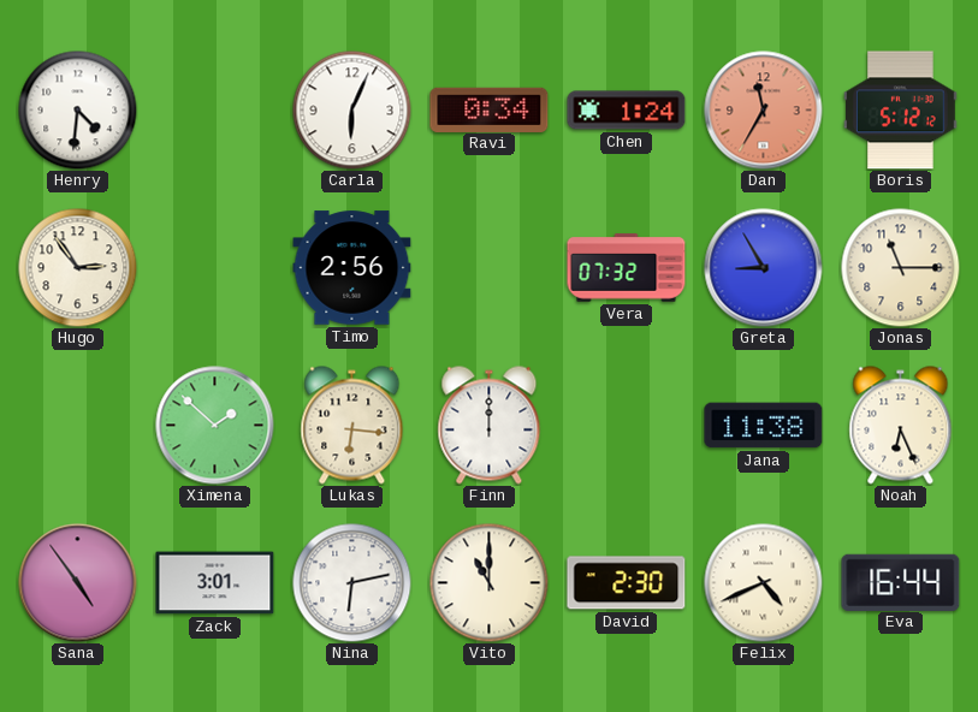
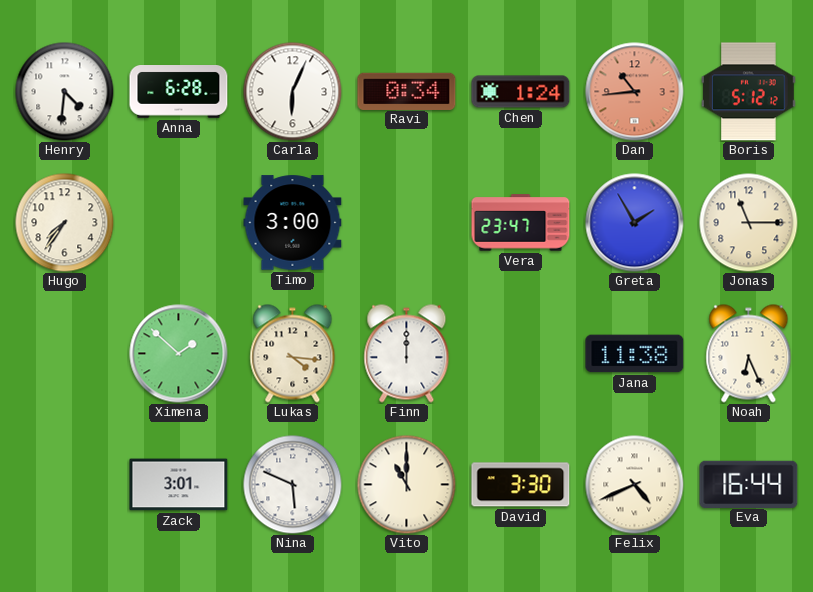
Anna: none -> 6:28 (179, 92)
Dan: 11:35 -> 10:44 (635, 92)
Hugo: 2:54 -> 7:36 (65, 223)
Timo: 2:56 -> 3:00 (293, 223)
Vera: 07:32 -> 23:47 (521, 223)
Greta: 8:55 -> 1:55 (635, 223)
Lukas: 6:16 -> 4:16 (293, 354)
Sana: 4:54 -> none (78, 583)
Nina: 6:13 -> 5:49 (293, 485)
David: 2:30 -> 3:30 (521, 485)
